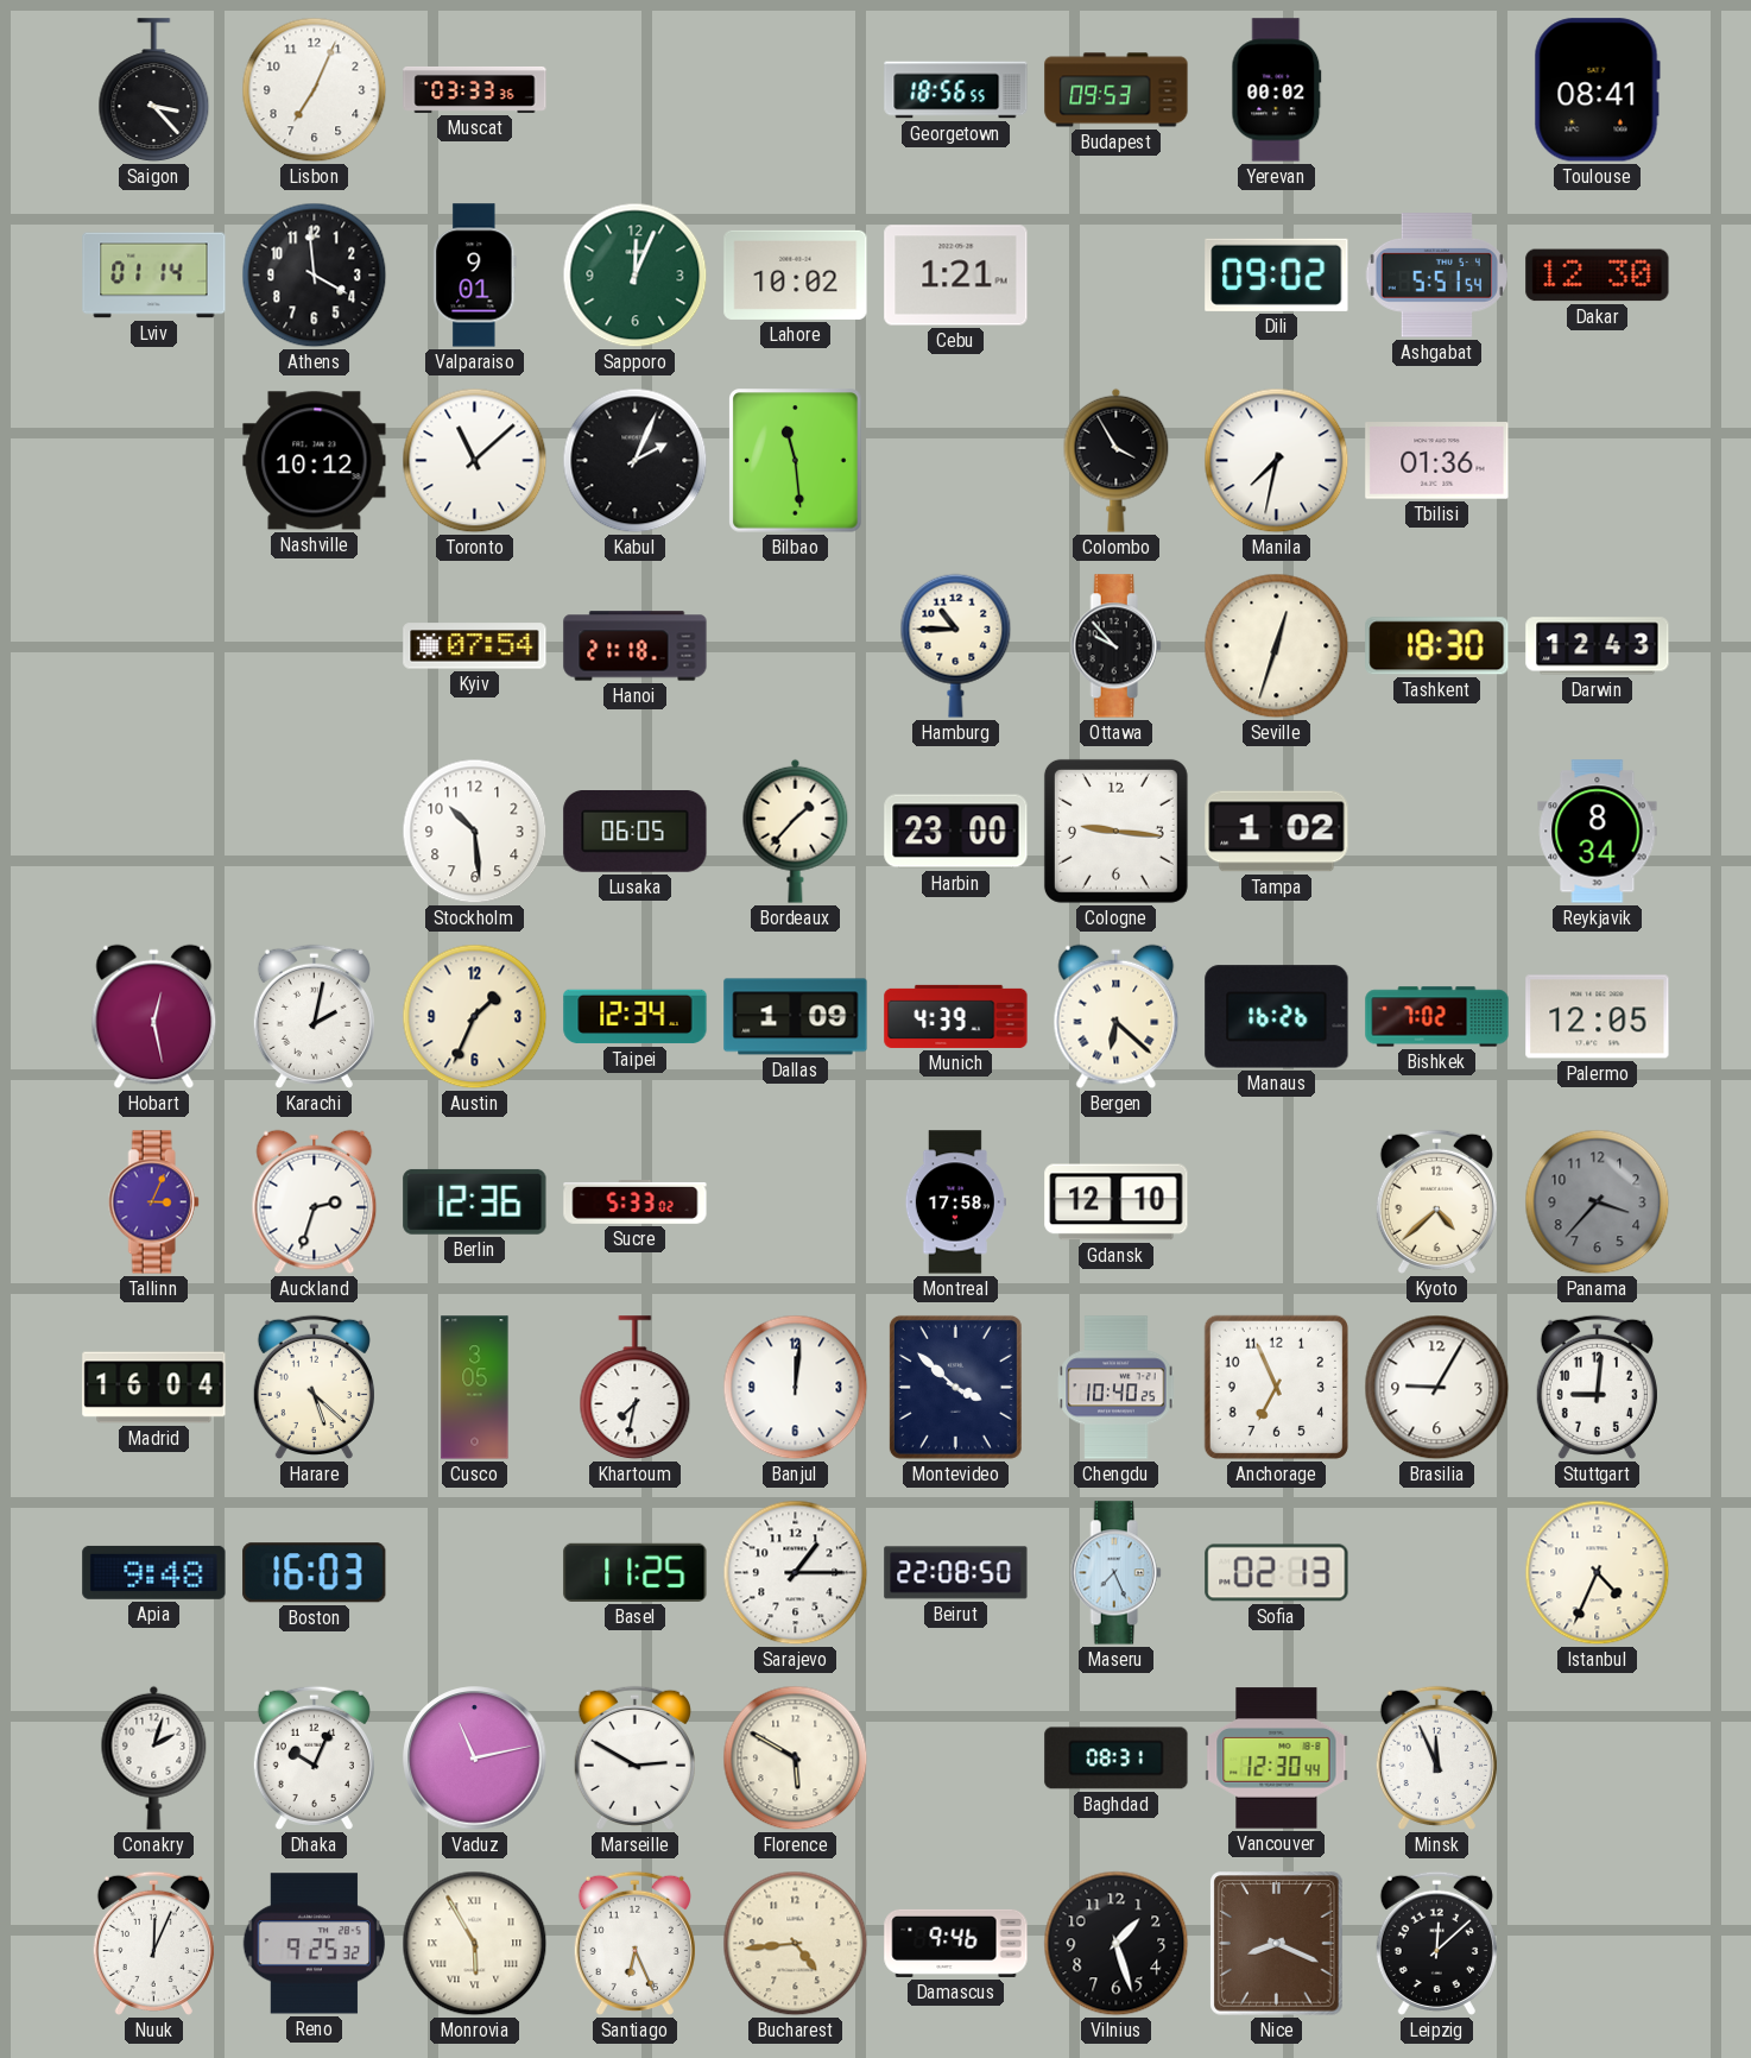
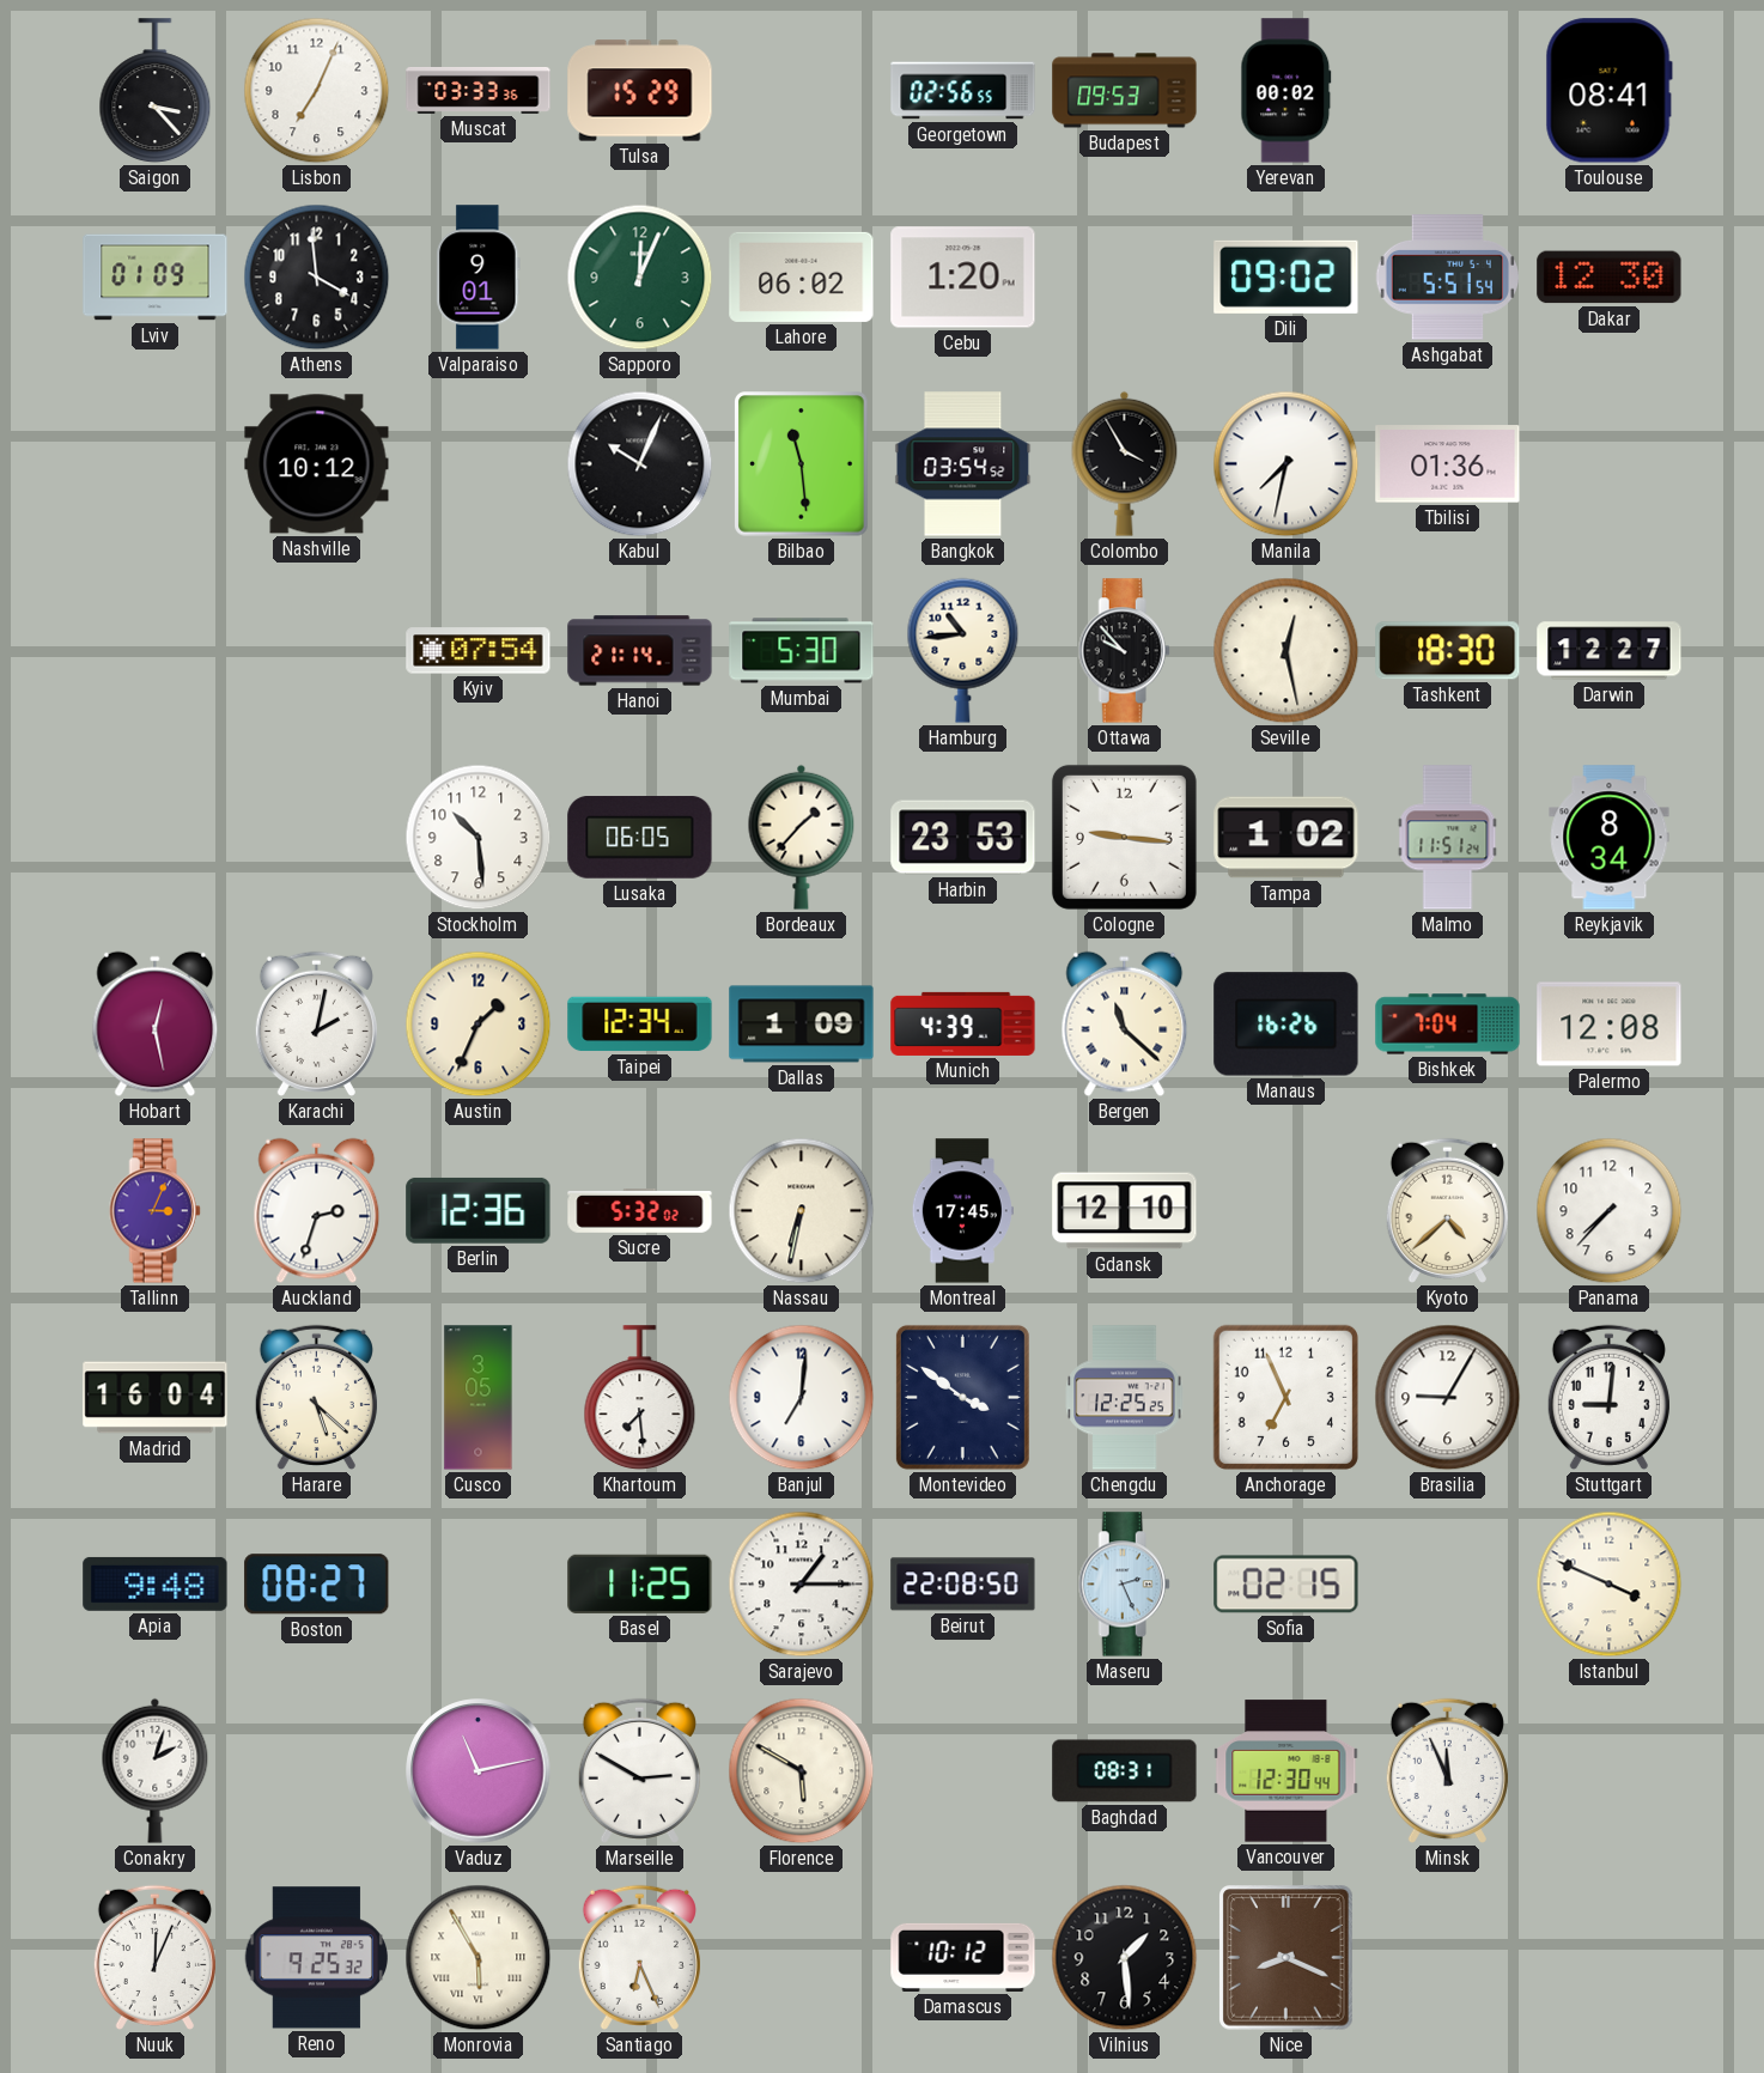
Tulsa: none -> 15:29 (640, 91)
Georgetown: 18:56 -> 02:56 (963, 91)
Lviv: 01:14 -> 01:09 (156, 278)
Lahore: 10:02 -> 06:02 (802, 276)
Cebu: 1:21 -> 1:20 (963, 278)
Toronto: 11:08 -> none (475, 461)
Kabul: 2:04 -> 10:04 (640, 464)
Bangkok: none -> 03:54 (963, 464)
Hanoi: 21:18 -> 21:14 (640, 651)
Mumbai: none -> 5:30 (802, 651)
Hamburg: 10:45 -> 10:44 (963, 650)
Seville: 12:33 -> 12:28 (1286, 651)
Darwin: 12:43 -> 12:27 (1610, 651)
Harbin: 23:00 -> 23:53 (963, 838)
Malmo: none -> 11:51 (1448, 838)
Bergen: 6:22 -> 11:22 (1125, 1025)
Bishkek: 7:02 -> 7:04 (1448, 1025)
Palermo: 12:05 -> 12:08 (1610, 1025)
Sucre: 5:33 -> 5:32 (640, 1211)
Nassau: none -> 6:32 (802, 1211)
Montreal: 17:58 -> 17:45 (962, 1211)
Panama: 3:37 -> 7:37 (1610, 1211)
Panama dial: grey -> white (1610, 1211)
Khartoum: 7:32 -> 7:29 (640, 1398)
Banjul: 12:01 -> 7:01 (802, 1398)
Montevideo: 3:52 -> 3:51 (962, 1397)
Chengdu: 10:40 -> 12:25 (1125, 1398)
Boston: 16:03 -> 08:27 (317, 1585)
Maseru: 7:26 -> 2:26 (1124, 1585)
Sofia: 02:13 -> 02:15 (1286, 1585)
Istanbul: 4:34 -> 3:49 (1610, 1585)
Dhaka: 10:04 -> none (314, 1757)
Bucharest: 4:44 -> none (796, 1944)
Damascus: 9:46 -> 10:12 (963, 1957)
Vilnius: 1:27 -> 1:29 (1125, 1958)
Leipzig: 12:08 -> none (1436, 1943)
